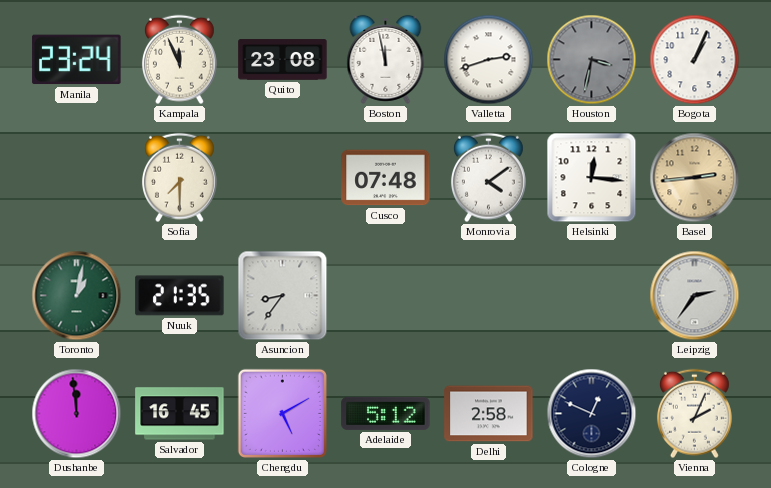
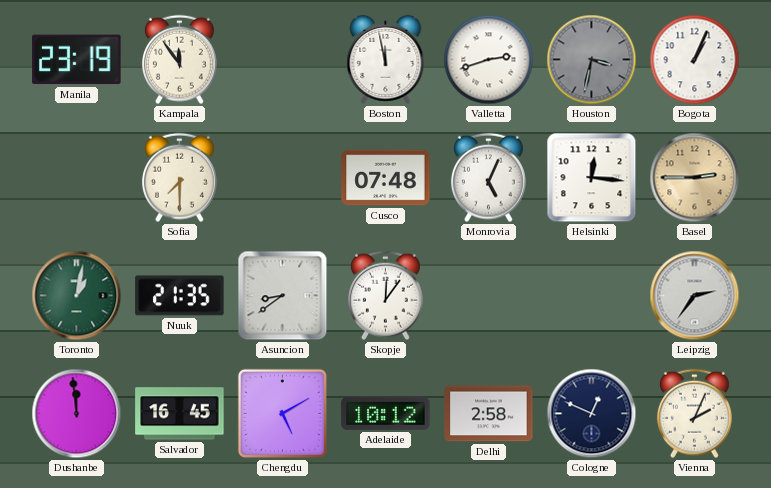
Manila: 23:24 -> 23:19 (77, 60)
Kampala: 11:56 -> 11:54 (179, 60)
Quito: 23:08 -> none (283, 60)
Monrovia: 4:09 -> 5:04 (488, 178)
Basel: 2:44 -> 2:45 (695, 178)
Asuncion: 8:36 -> 8:39 (283, 296)
Skopje: none -> 12:06 (385, 296)
Adelaide: 5:12 -> 10:12 (386, 413)
